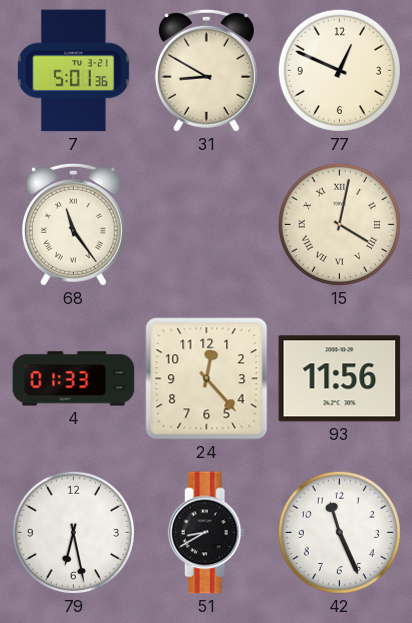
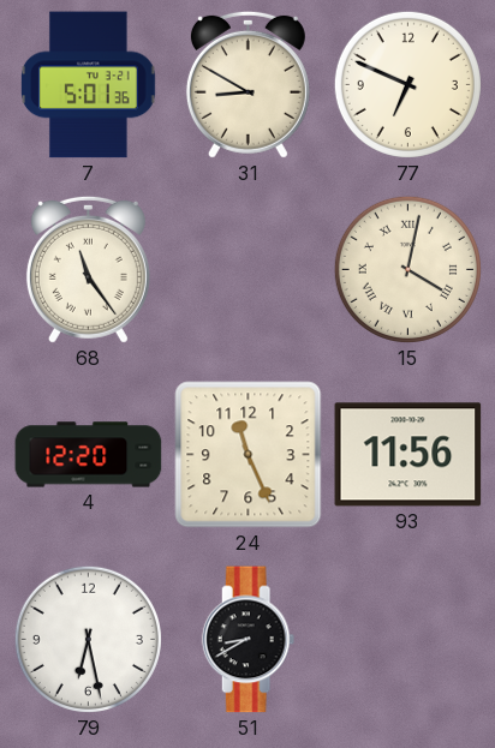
77: 12:49 -> 6:49 (407, 84)
4: 01:33 -> 12:20 (89, 455)
24: 12:23 -> 11:26 (249, 455)
42: 11:26 -> none (339, 532)
